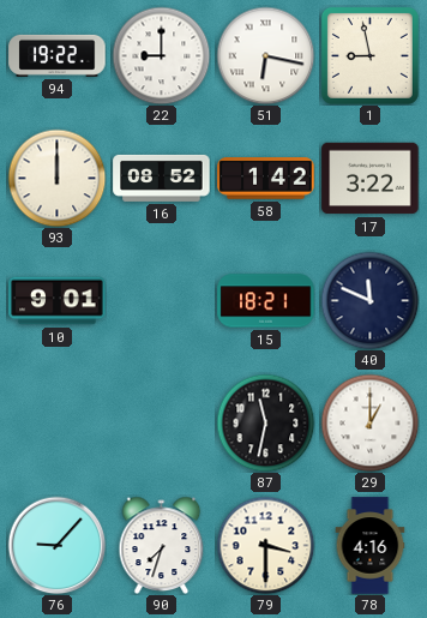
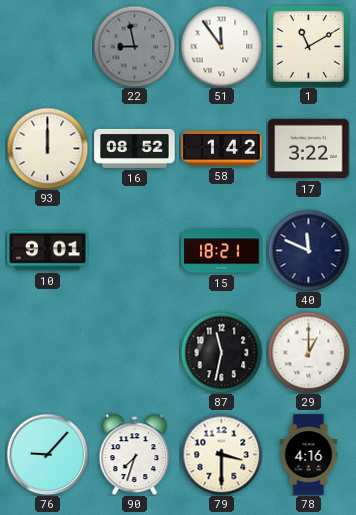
94: 19:22 -> none (58, 55)
22: 9:00 -> 8:58 (134, 46)
22 dial: white -> grey (134, 46)
51: 6:17 -> 11:54 (221, 46)
1: 8:58 -> 11:10 (308, 46)
